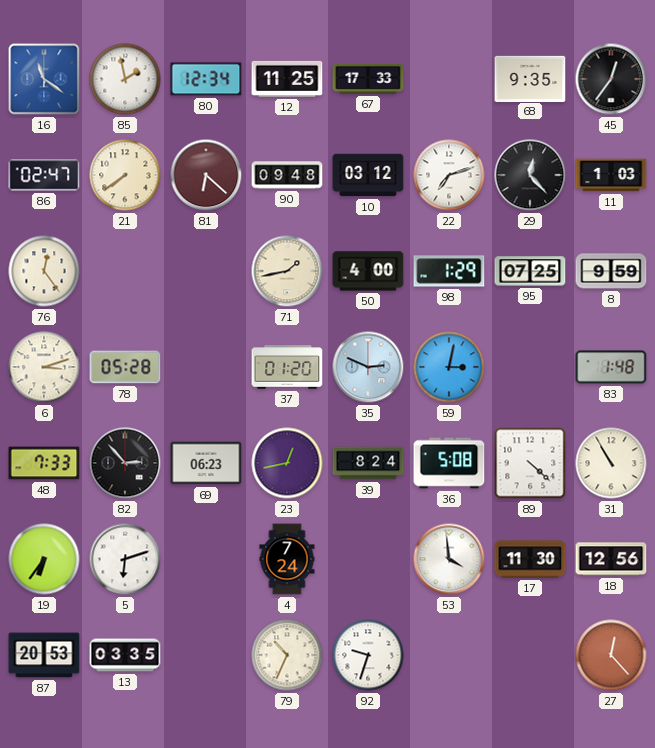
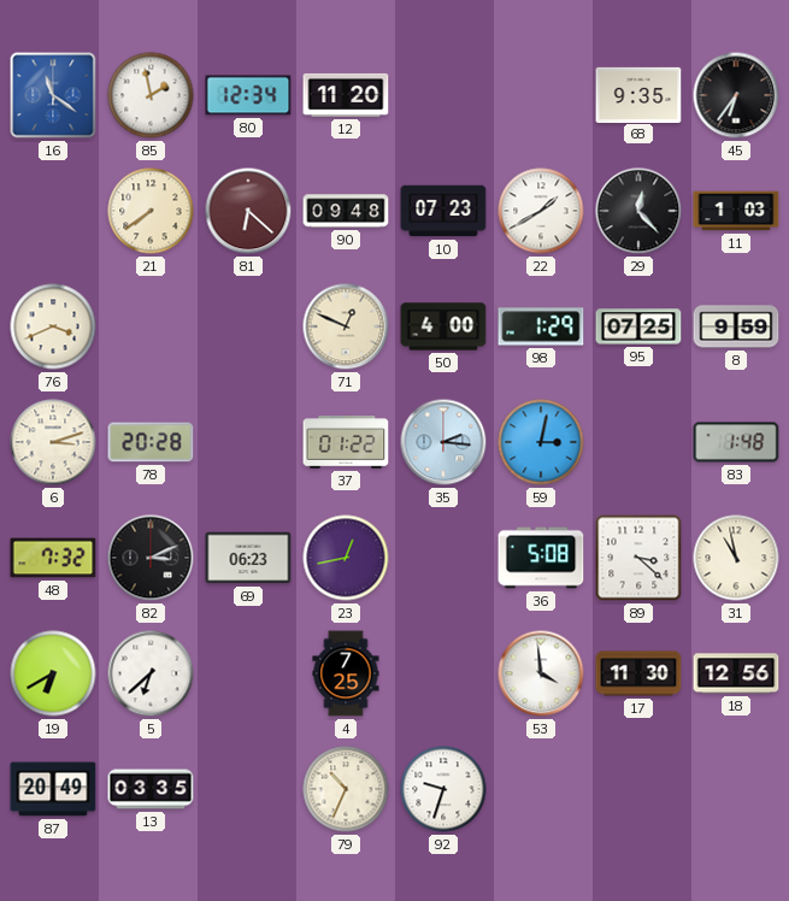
12: 11:25 -> 11:20 (346, 95)
67: 17:33 -> none (368, 80)
45: 12:36 -> 6:36 (736, 95)
86: 02:47 -> none (44, 175)
10: 03:12 -> 07:23 (443, 211)
22: 7:12 -> 1:40 (541, 211)
76: 12:24 -> 3:41 (53, 326)
71: 1:43 -> 12:49 (346, 326)
78: 05:28 -> 20:28 (151, 442)
37: 01:20 -> 01:22 (346, 442)
35: 2:49 -> 2:16 (443, 442)
48: 7:33 -> 7:32 (53, 558)
82: 2:53 -> 3:11 (151, 558)
39: 8:24 -> none (368, 463)
89: 4:22 -> 3:22 (638, 558)
31: 10:55 -> 10:58 (736, 558)
19: 6:36 -> 6:40 (53, 673)
5: 6:12 -> 6:38 (151, 673)
4: 7:24 -> 7:25 (346, 673)
87: 20:53 -> 20:49 (53, 789)
27: 12:23 -> none (611, 655)
